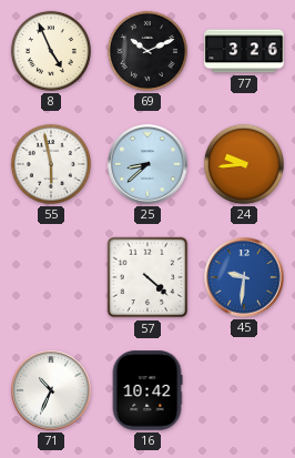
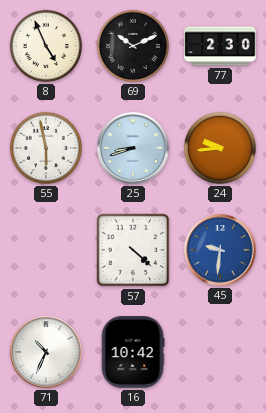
77: 3:26 -> 2:30 (220, 46)
25: 8:38 -> 8:42 (133, 148)
